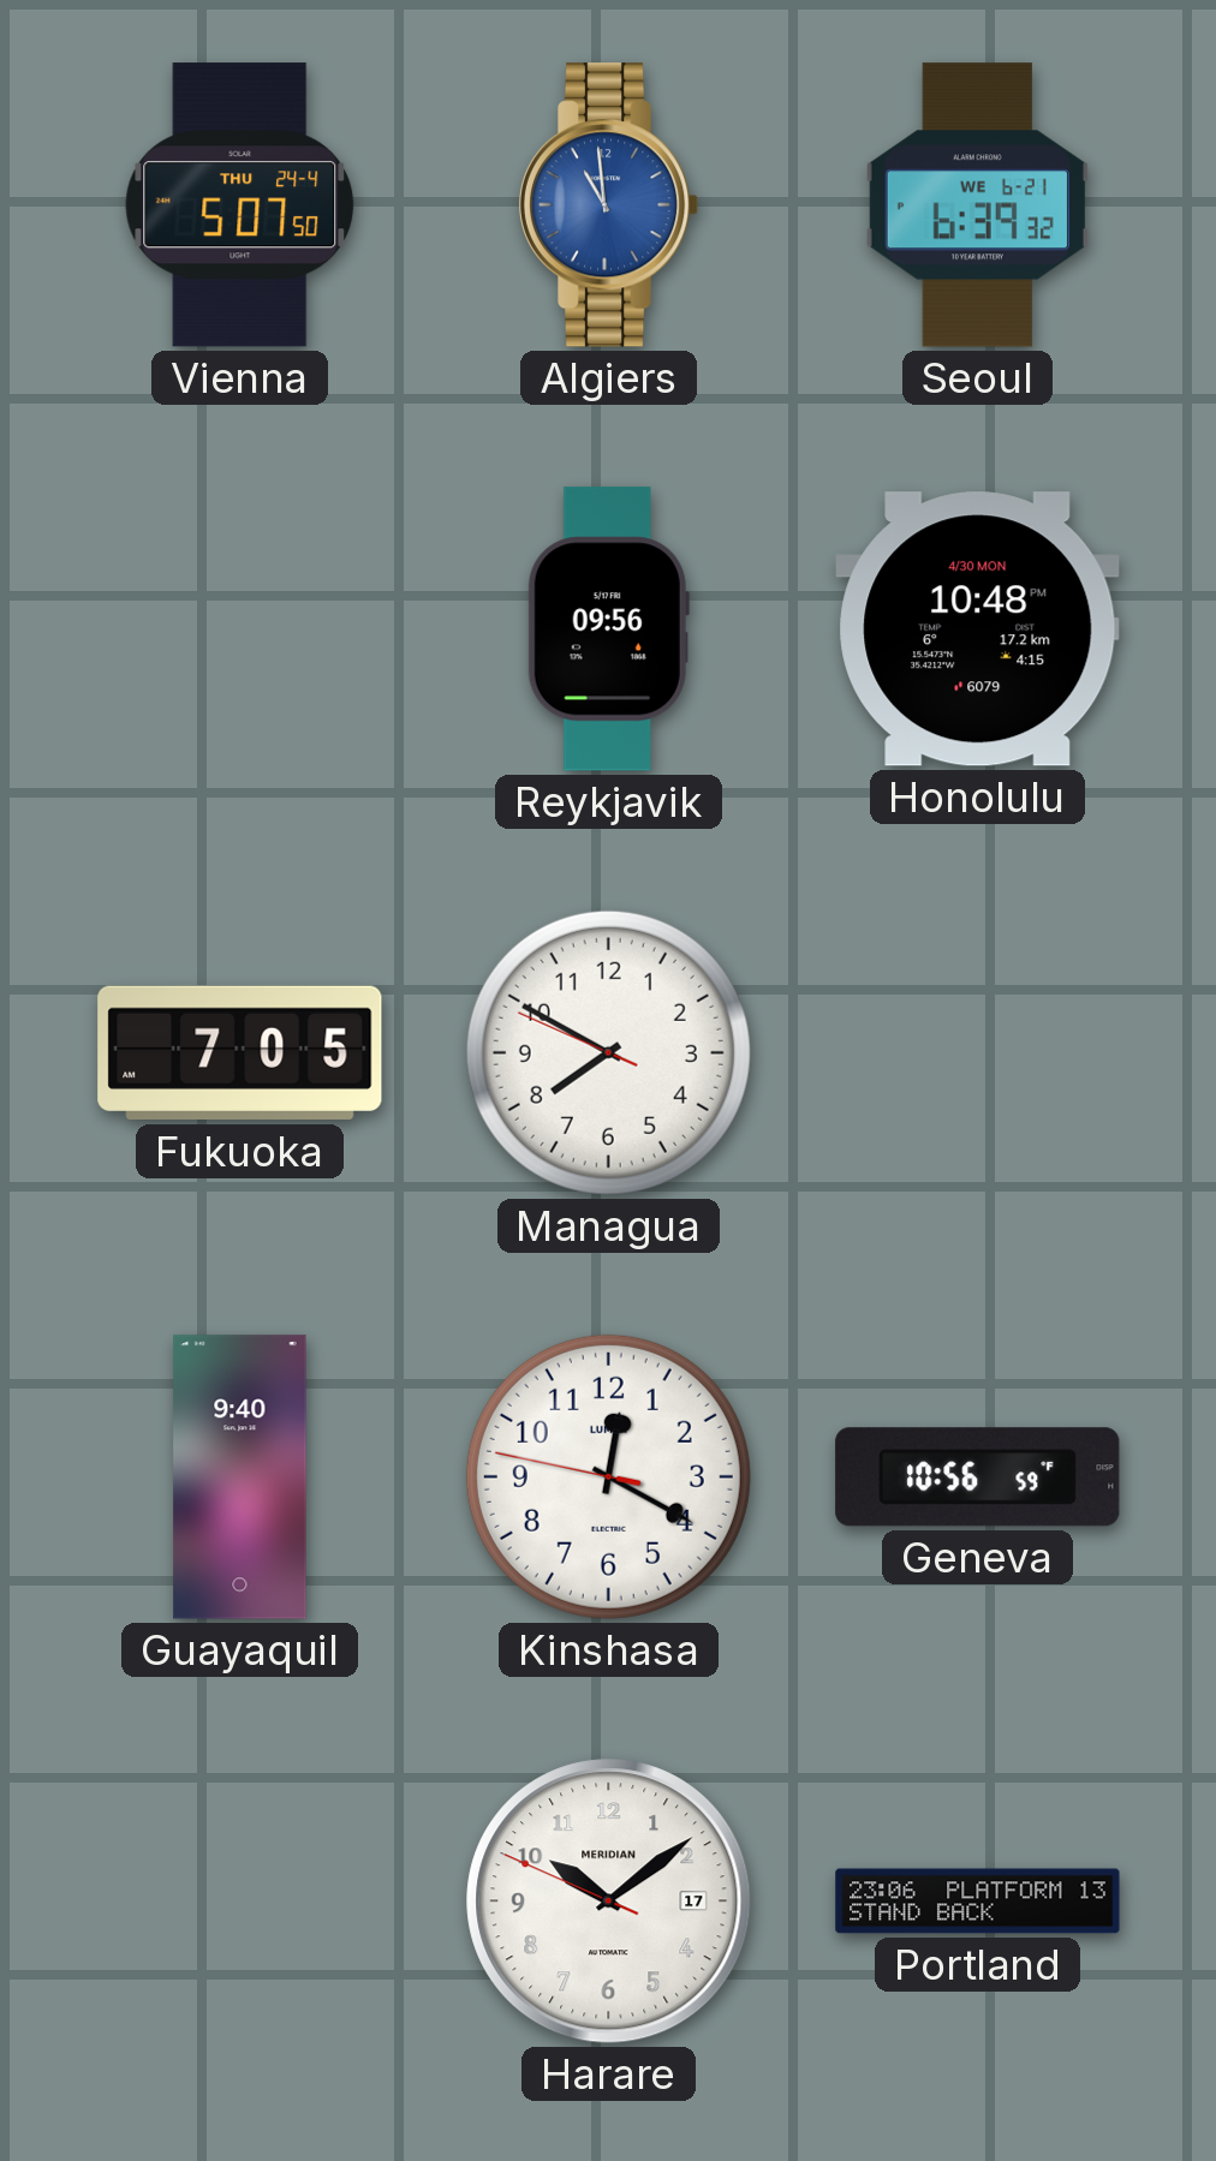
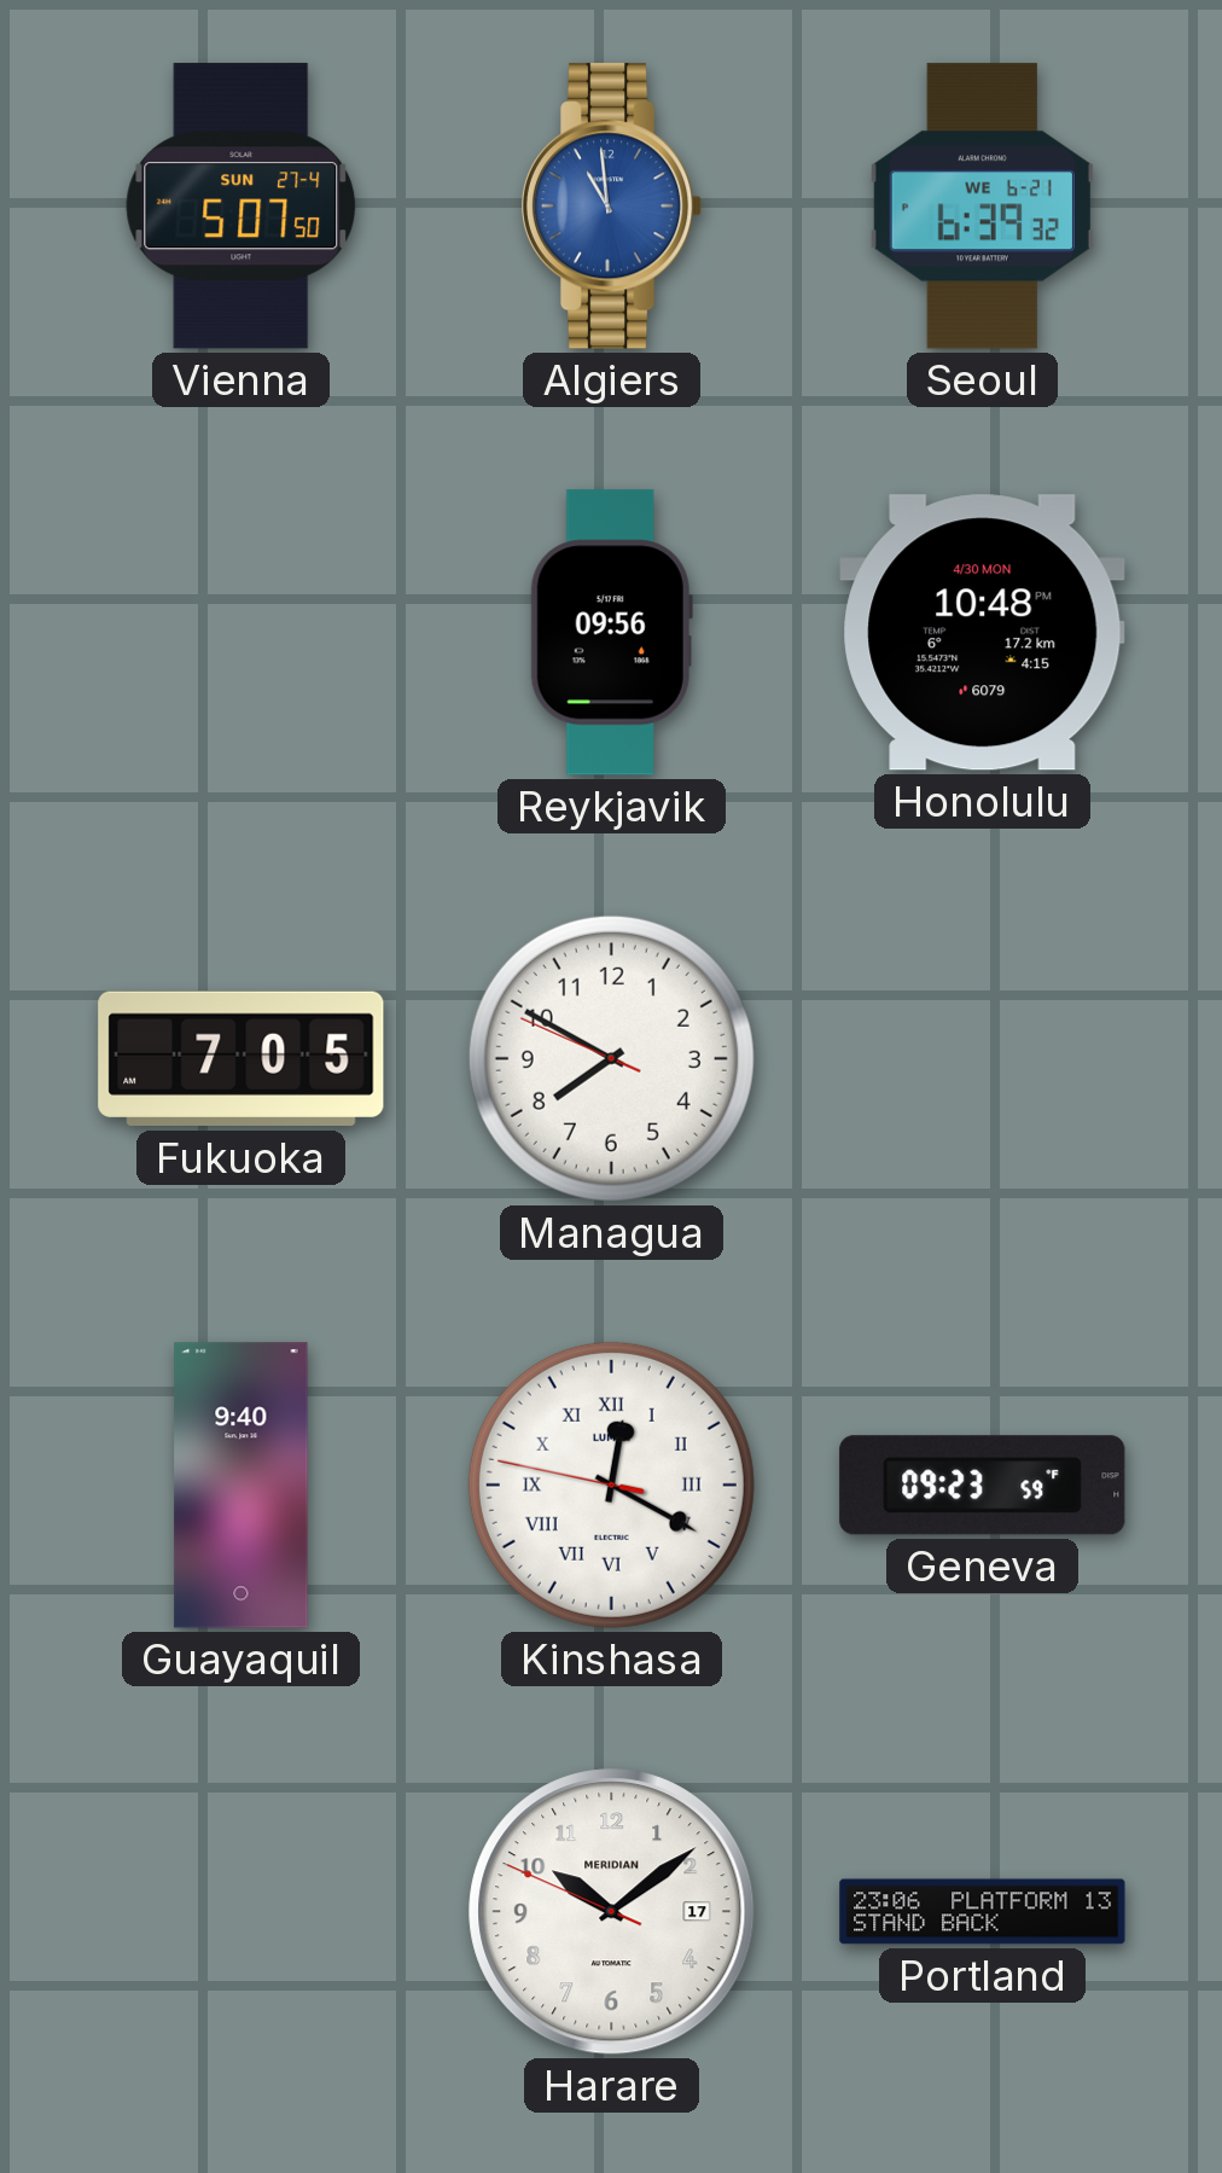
Vienna date: THU 24-4 -> SUN 27-4 (242, 207)
Kinshasa numerals: Arabic -> Roman (611, 1485)
Geneva: 10:56 -> 09:23 (983, 1486)
